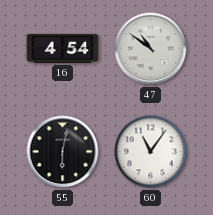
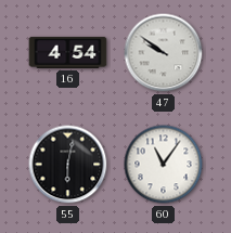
47: 10:51 -> 9:51 (164, 53)
